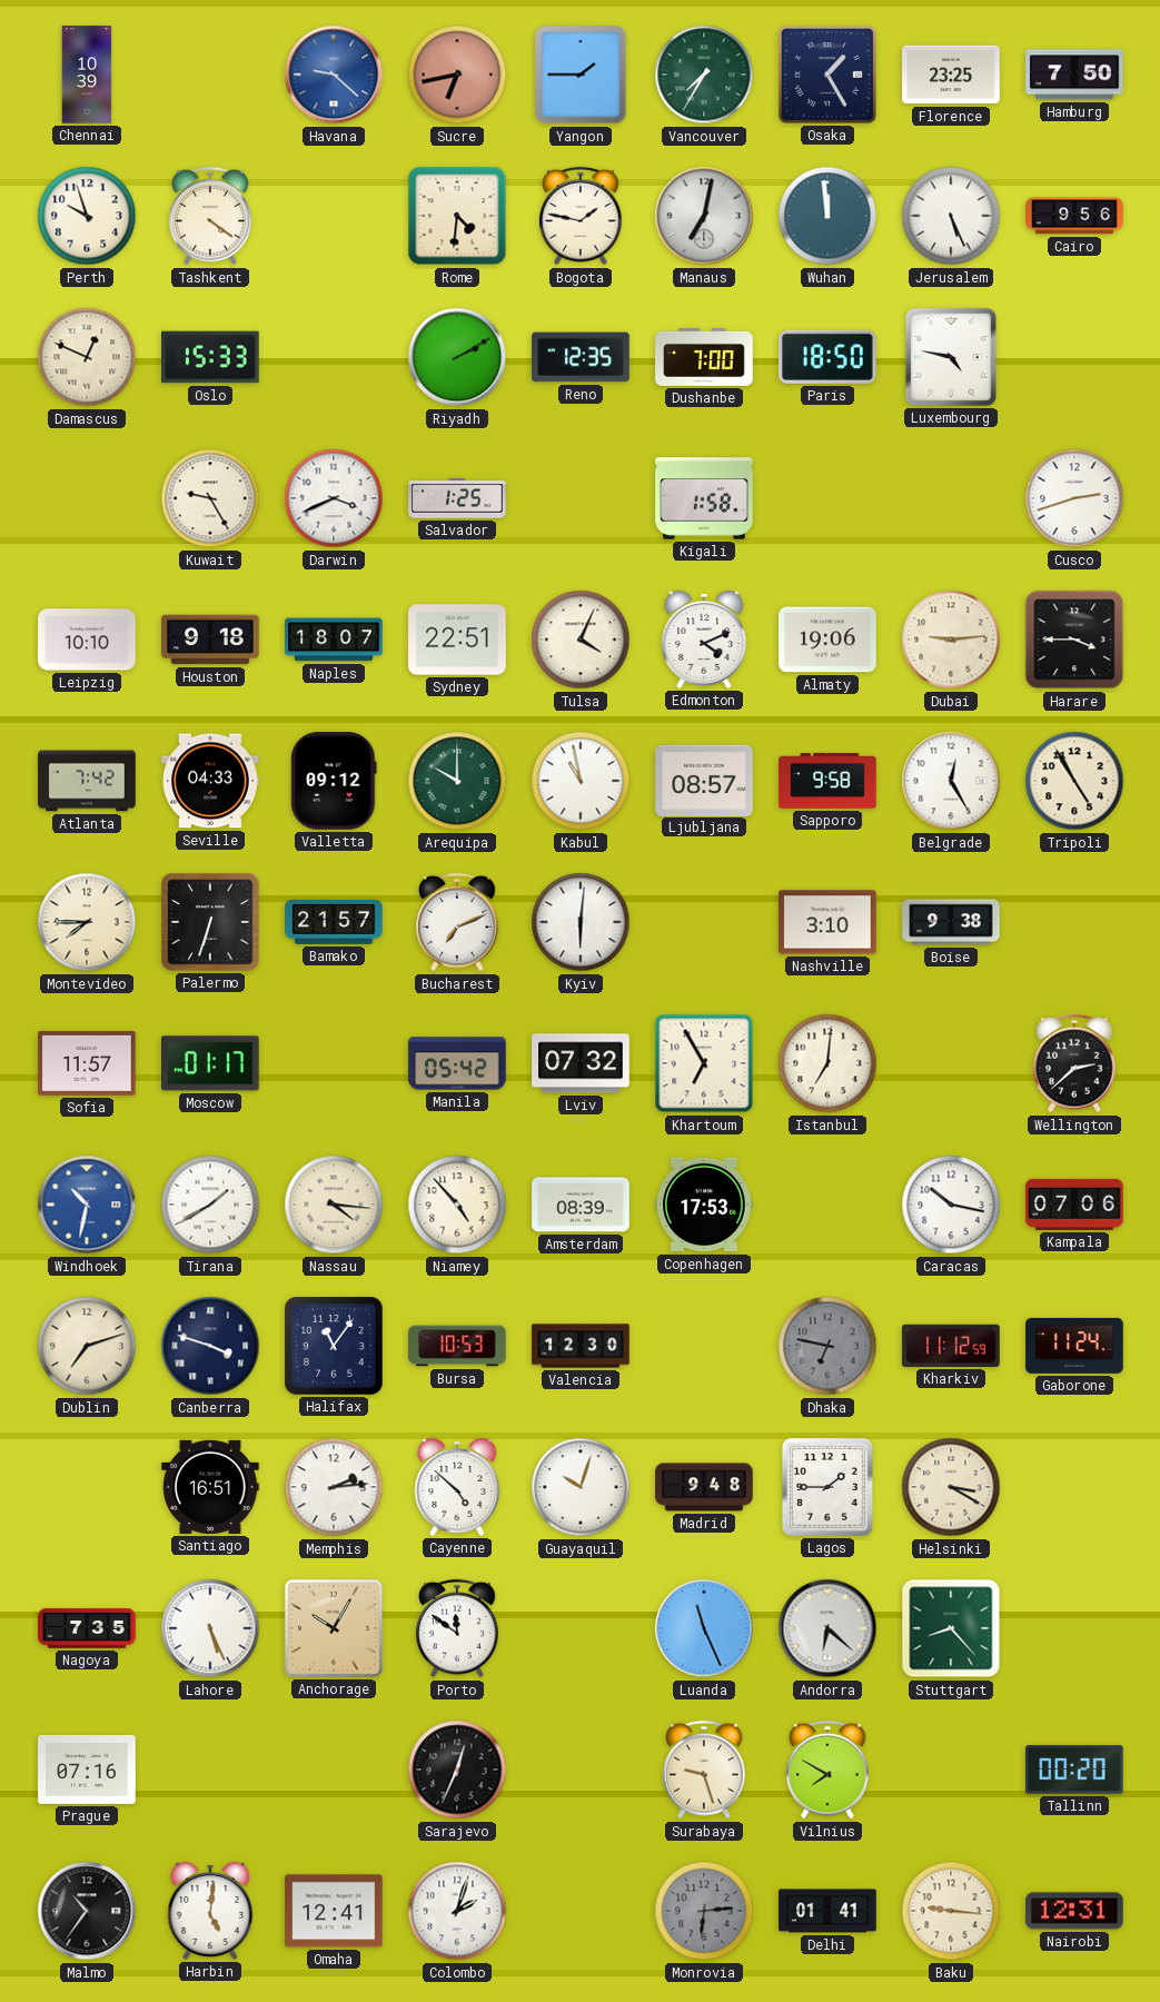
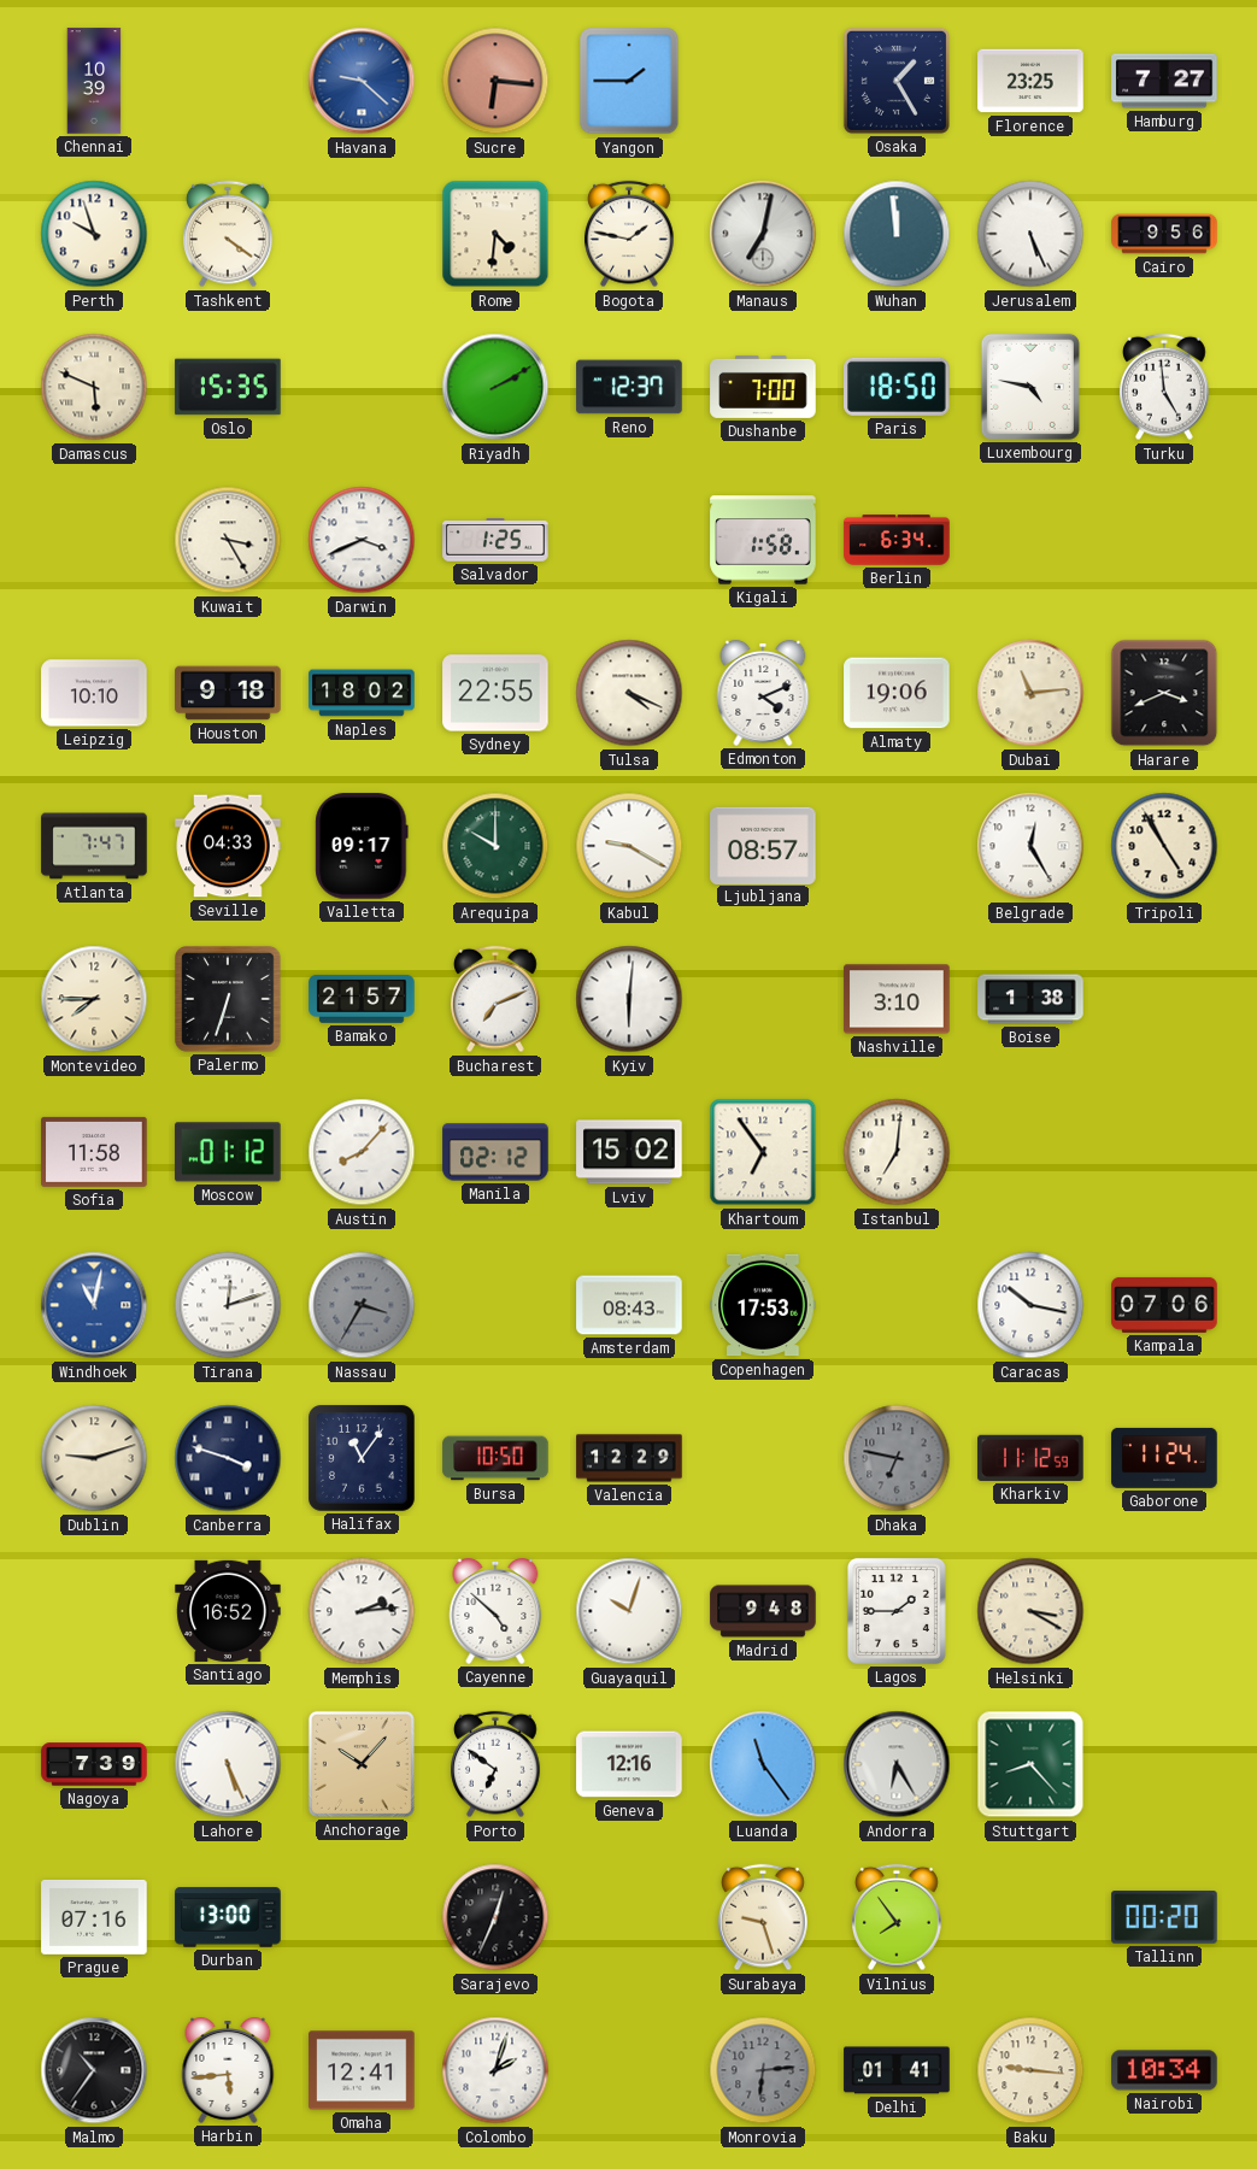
Sucre: 6:43 -> 6:16 (495, 81)
Vancouver: 7:35 -> none (704, 75)
Hamburg: 7:50 -> 7:27 (1164, 81)
Damascus: 12:49 -> 5:49 (94, 387)
Oslo: 15:33 -> 15:35 (228, 387)
Reno: 12:35 -> 12:37 (629, 387)
Turku: none -> 4:59 (1165, 387)
Kuwait: 9:25 -> 3:25 (228, 540)
Berlin: none -> 6:34 (897, 540)
Cusco: 2:42 -> none (1074, 498)
Naples: 18:07 -> 18:02 (362, 693)
Sydney: 22:51 -> 22:55 (495, 693)
Tulsa: 4:04 -> 4:19 (629, 693)
Dubai: 9:14 -> 11:14 (1030, 693)
Harare: 3:45 -> 3:41 (1164, 693)
Atlanta: 7:42 -> 7:47 (94, 846)
Valletta: 09:12 -> 09:17 (362, 846)
Kabul: 10:58 -> 9:20 (629, 846)
Sapporo: 9:58 -> none (827, 781)
Boise: 9:38 -> 1:38 (1030, 999)
Sofia: 11:57 -> 11:58 (94, 1152)
Moscow: 01:17 -> 01:12 (228, 1152)
Austin: none -> 8:07 (362, 1152)
Manila: 05:42 -> 02:12 (495, 1152)
Lviv: 07:32 -> 15:02 (629, 1152)
Khartoum: 6:55 -> 6:54 (763, 1152)
Wellington: 2:38 -> none (1075, 1063)
Windhoek: 10:32 -> 11:02 (94, 1305)
Tirana: 1:40 -> 12:12 (228, 1305)
Nassau: 4:16 -> 3:35 (362, 1305)
Nassau dial: cream -> grey (362, 1305)
Niamey: 4:53 -> none (457, 1205)
Amsterdam: 08:39 -> 08:43 (629, 1305)
Dublin: 7:12 -> 9:12 (94, 1458)
Bursa: 10:53 -> 10:50 (495, 1458)
Valencia: 12:30 -> 12:29 (629, 1458)
Santiago: 16:51 -> 16:52 (228, 1611)
Nagoya: 7:35 -> 7:39 (94, 1764)
Anchorage: 10:05 -> 10:07 (362, 1764)
Porto: 11:51 -> 6:51 (497, 1764)
Geneva: none -> 12:16 (629, 1764)
Luanda: 11:26 -> 11:24 (763, 1764)
Andorra: 6:22 -> 6:25 (897, 1764)
Durban: none -> 13:00 (228, 1917)
Vilnius: 7:50 -> 7:54 (898, 1917)
Harbin: 5:01 -> 5:44 (228, 2071)
Nairobi: 12:31 -> 10:34 (1164, 2070)
